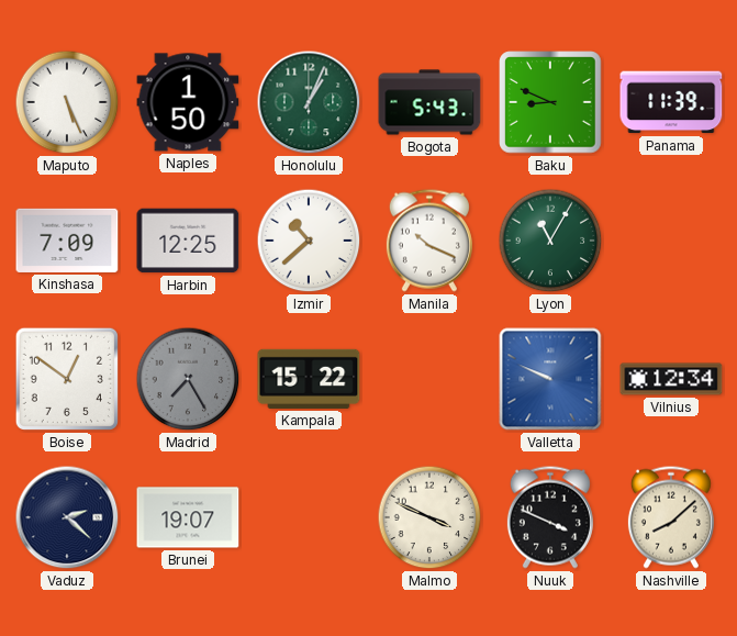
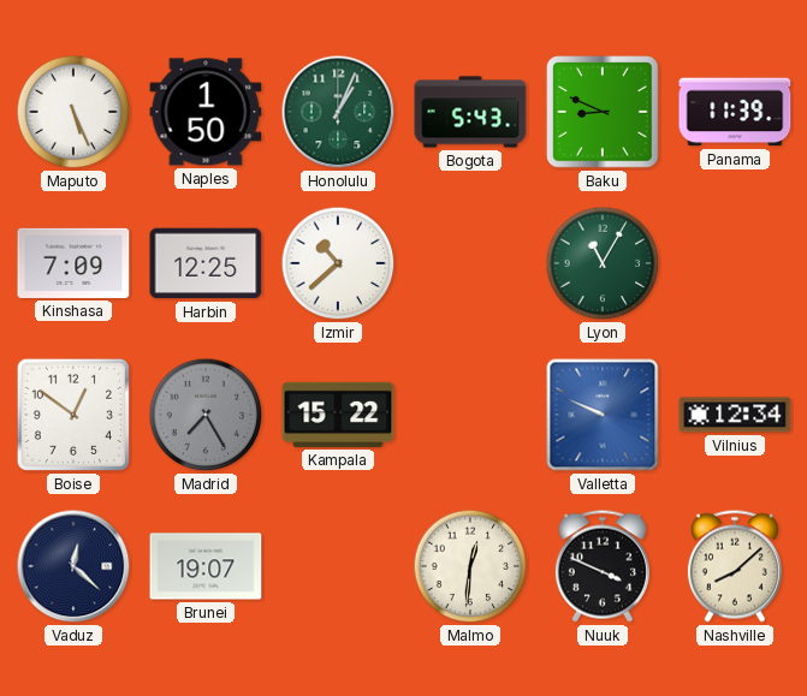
Manila: 10:19 -> none (429, 241)
Vaduz: 2:22 -> 12:22 (73, 566)
Malmo: 3:49 -> 12:31 (470, 566)
